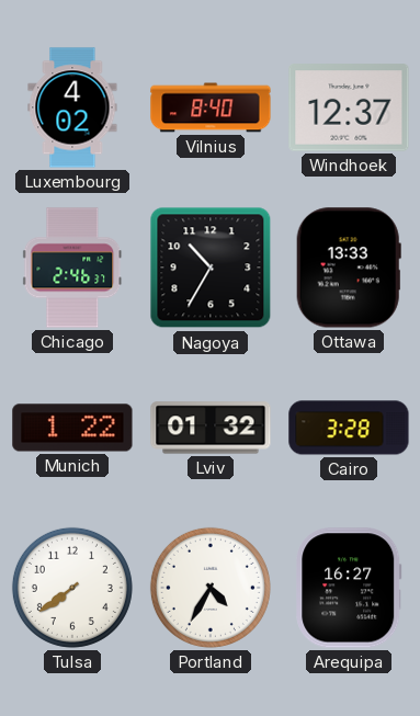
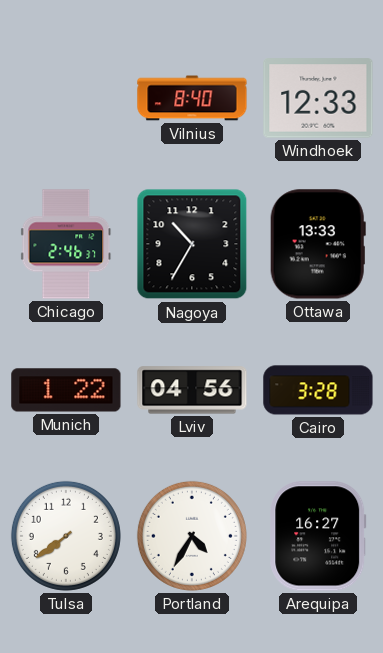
Luxembourg: 4:02 -> none (72, 107)
Windhoek: 12:37 -> 12:33 (318, 98)
Lviv: 01:32 -> 04:56 (192, 390)
